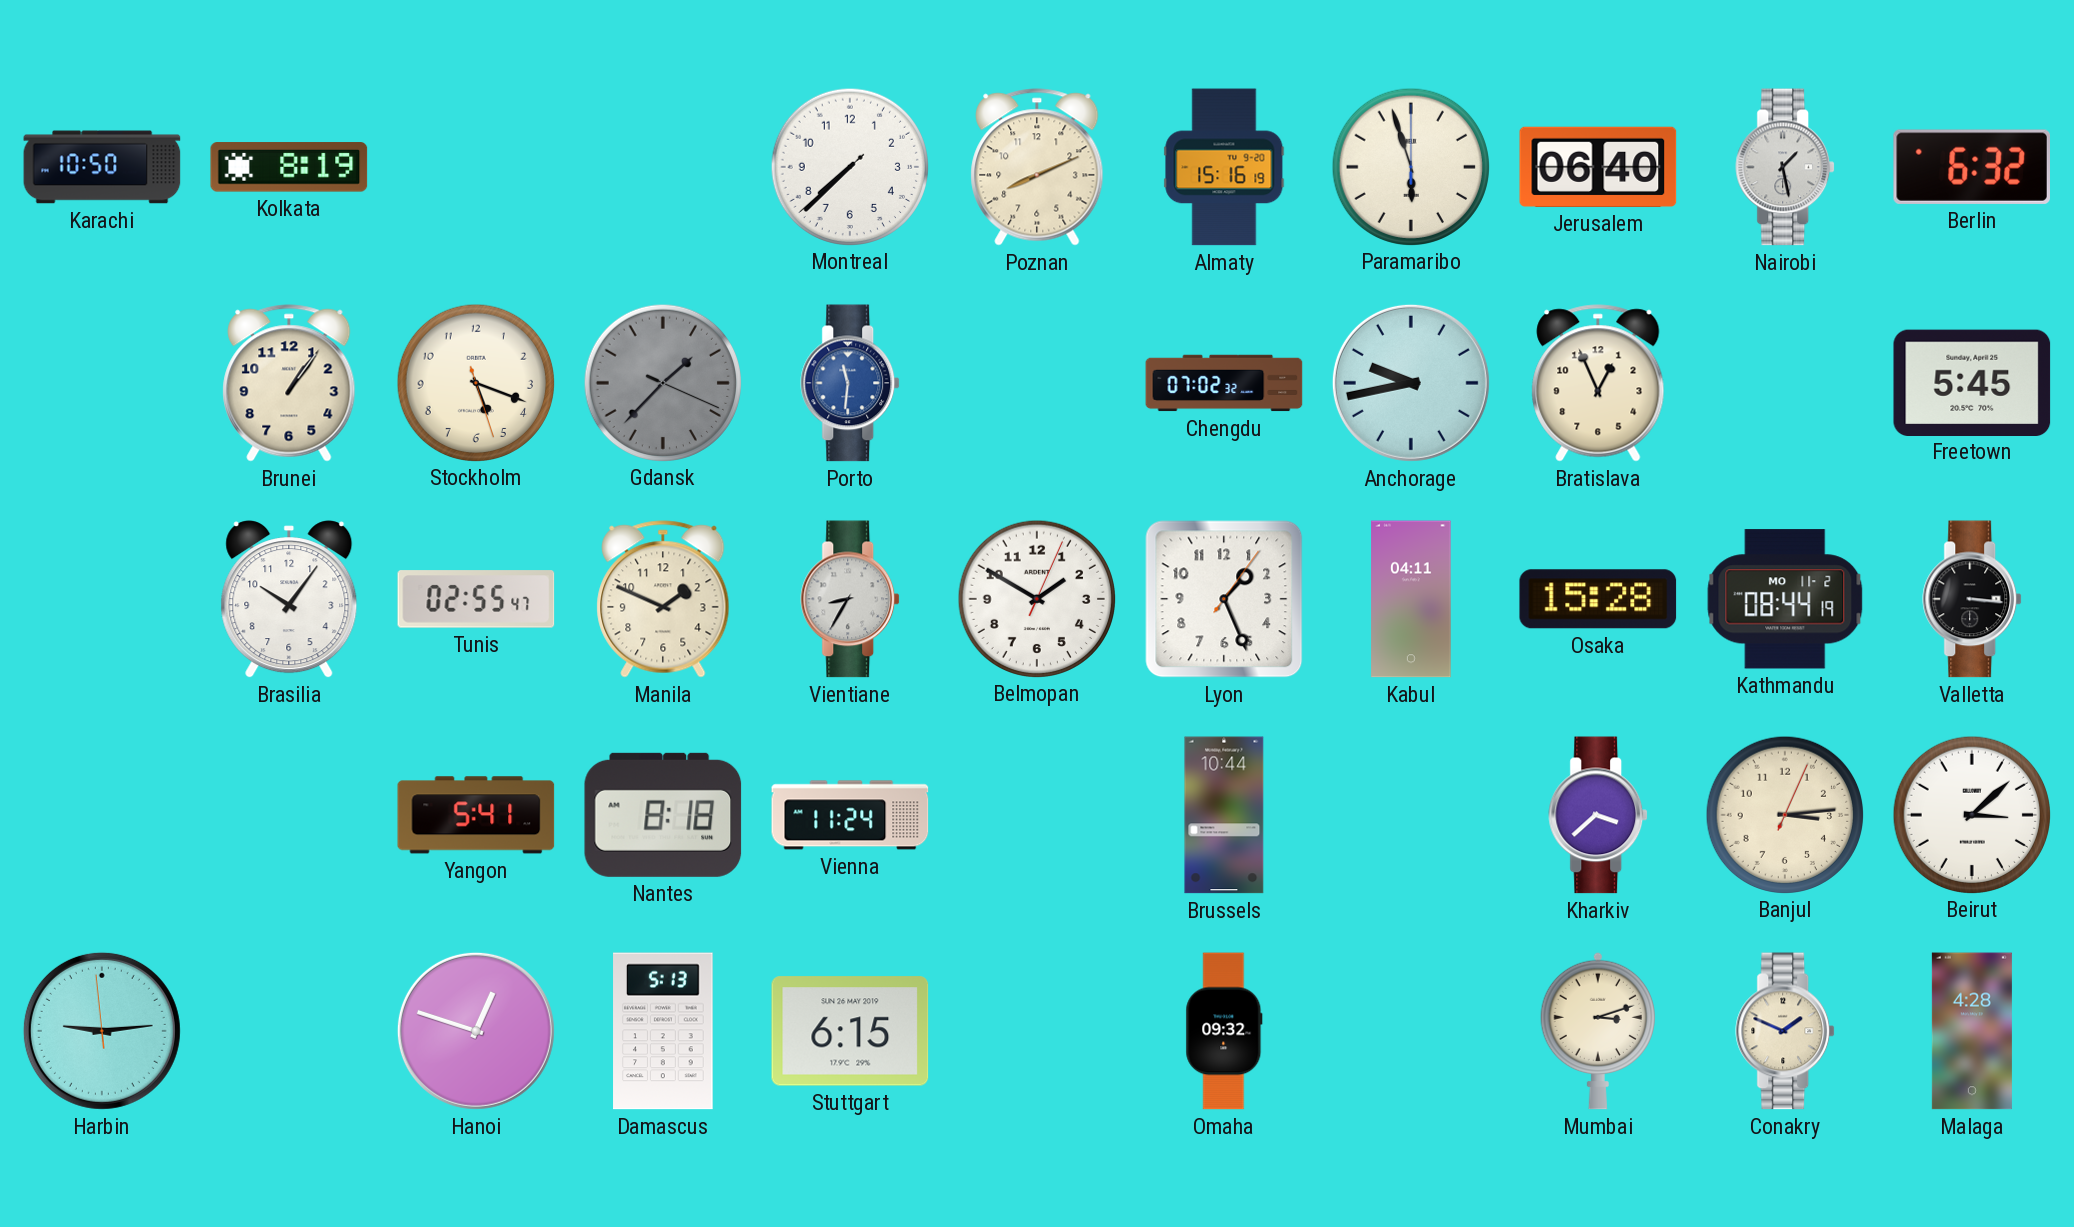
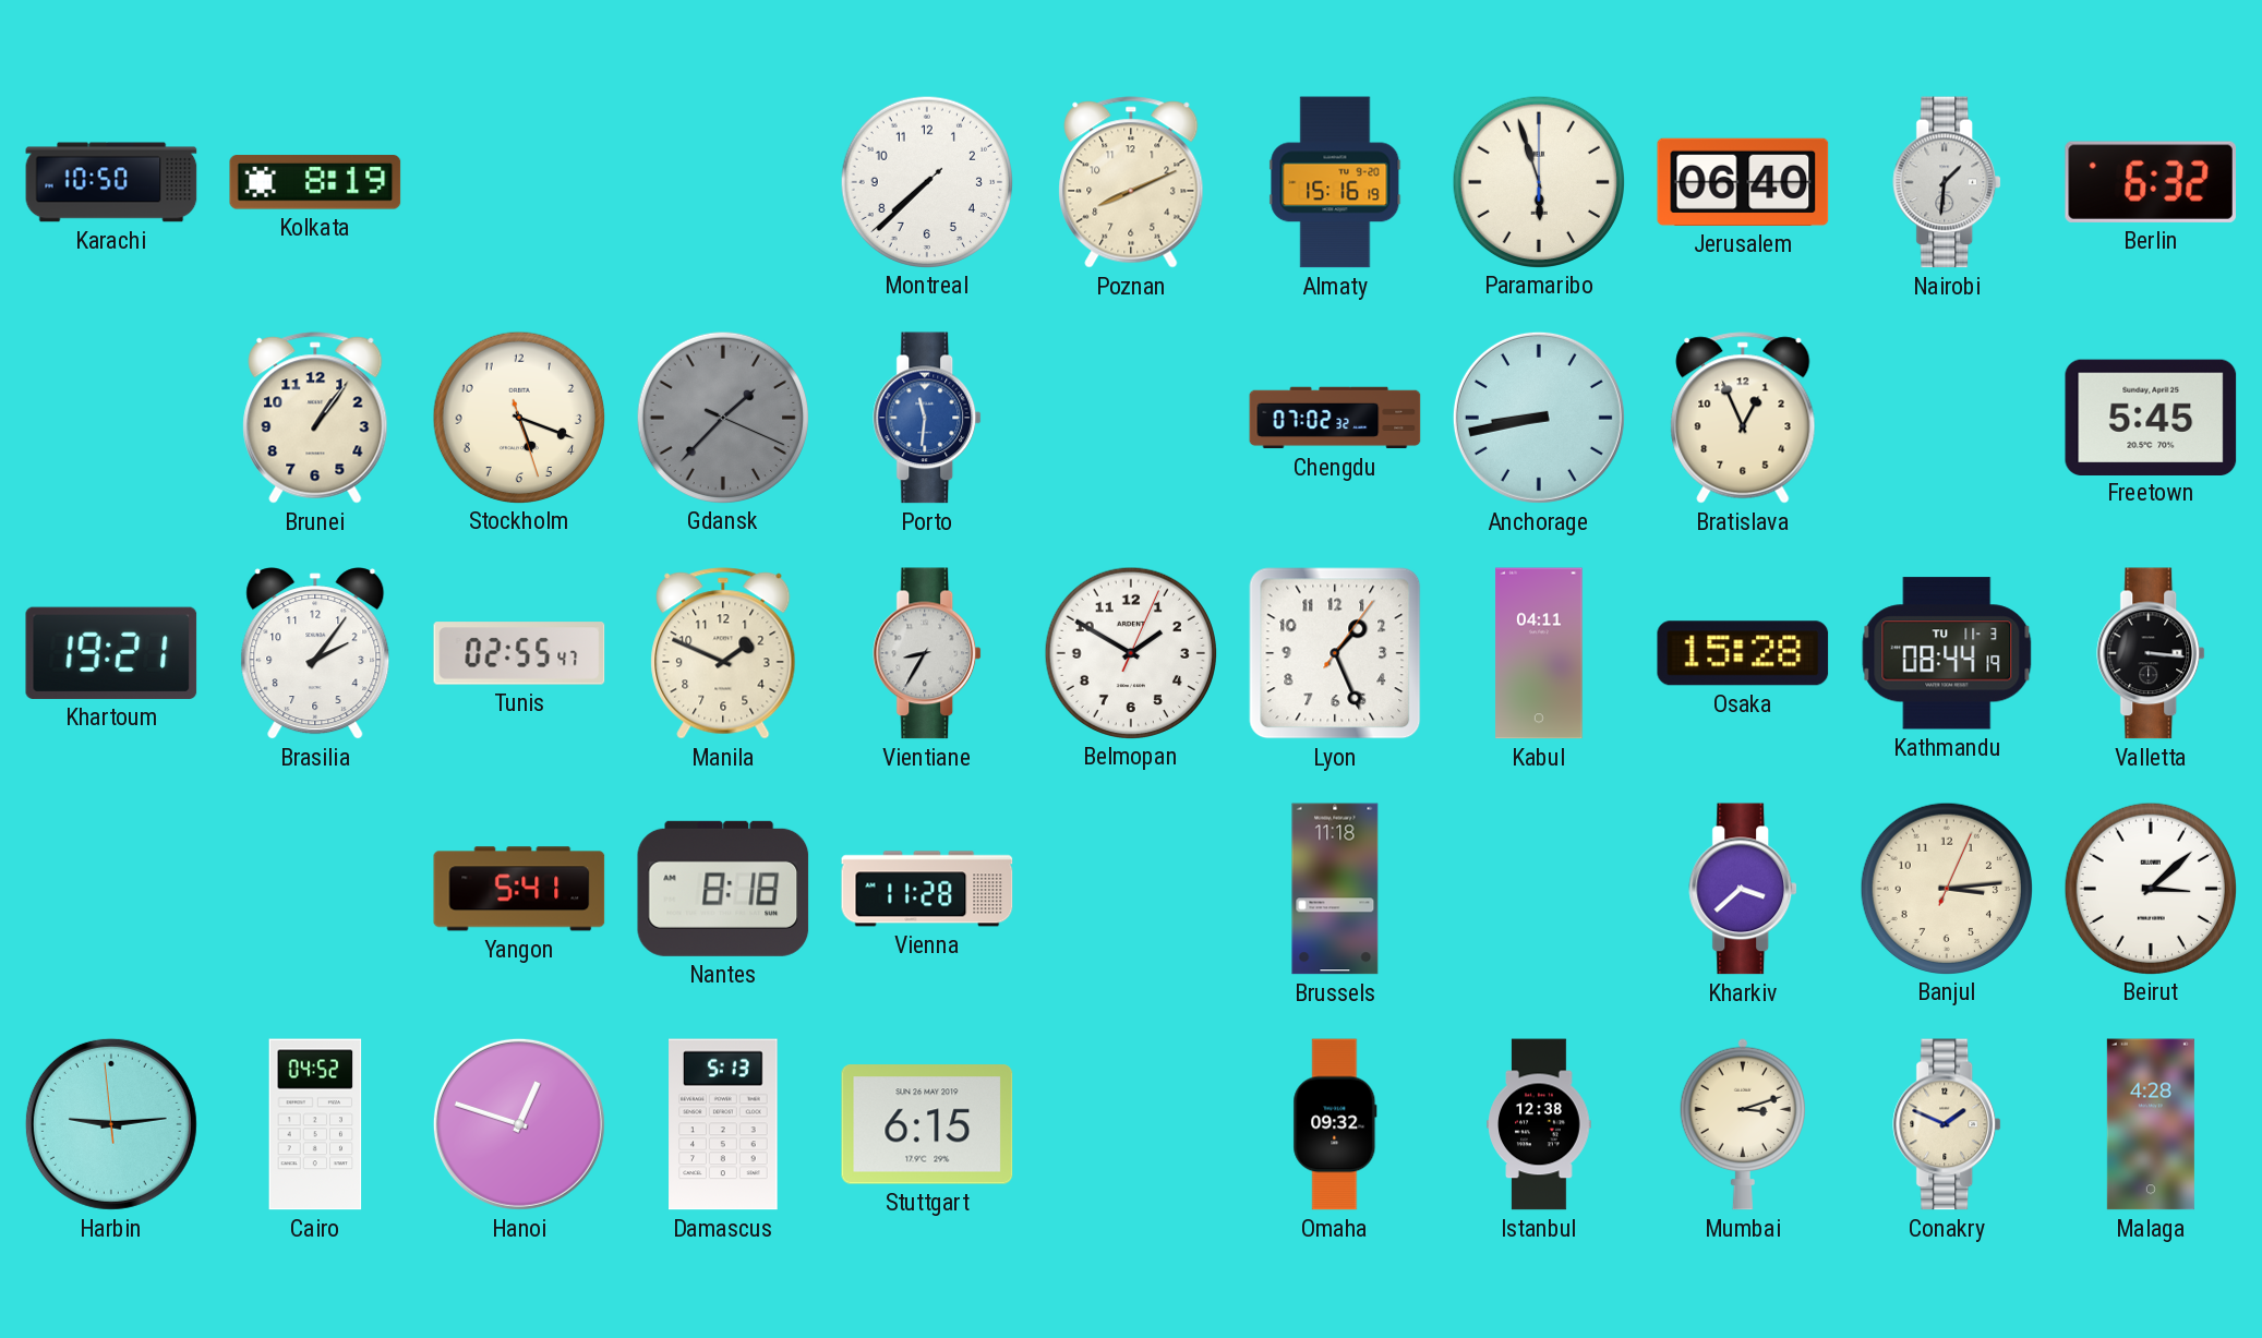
Nairobi: 1:28 -> 1:31 (1948, 182)
Anchorage: 9:43 -> 8:43 (1539, 418)
Khartoum: none -> 19:21 (111, 653)
Brasilia: 10:06 -> 2:06 (315, 653)
Kathmandu date: MO 11-2 -> TU 11-3 (1947, 653)
Vienna: 11:24 -> 11:28 (927, 889)
Brussels: 10:44 -> 11:18 (1335, 889)
Cairo: none -> 04:52 (315, 1124)
Istanbul: none -> 12:38 (1539, 1124)
